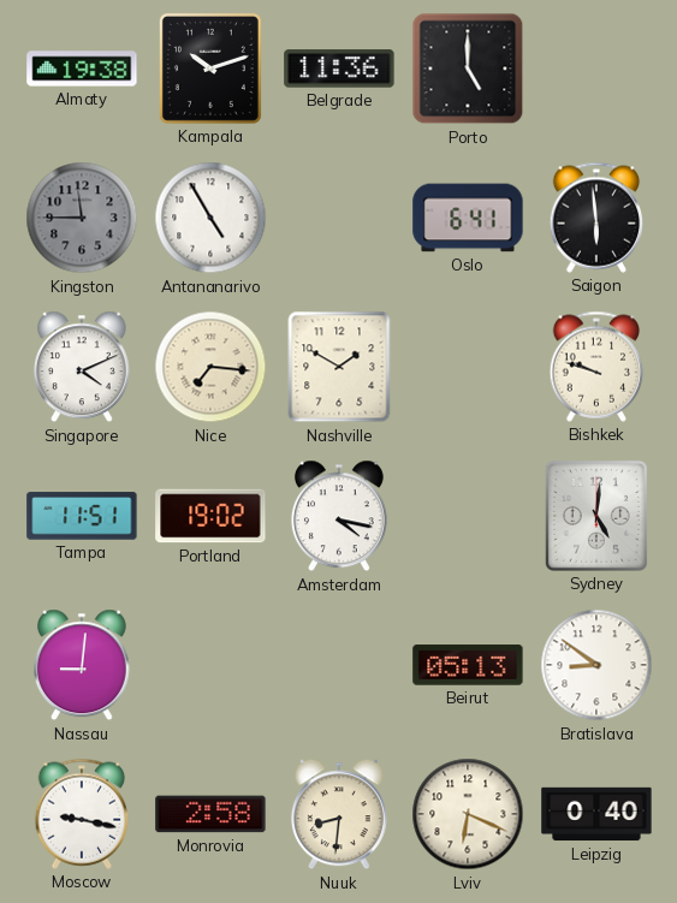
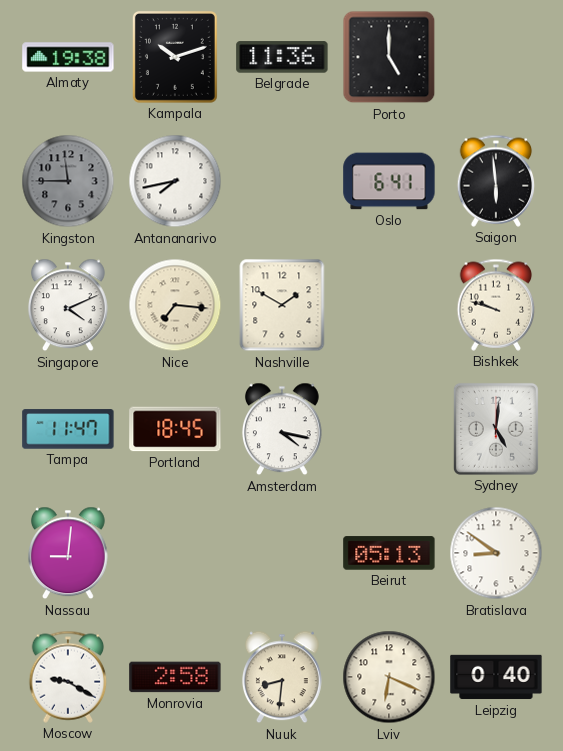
Antananarivo: 4:55 -> 7:43 (175, 181)
Tampa: 11:51 -> 11:47 (68, 429)
Portland: 19:02 -> 18:45 (175, 429)
Moscow: 9:17 -> 9:20 (68, 677)
